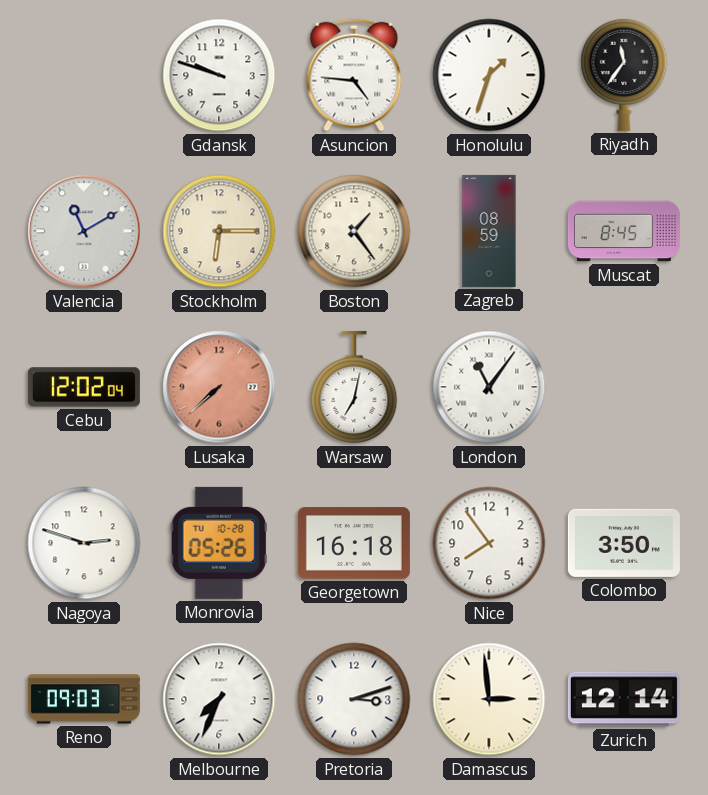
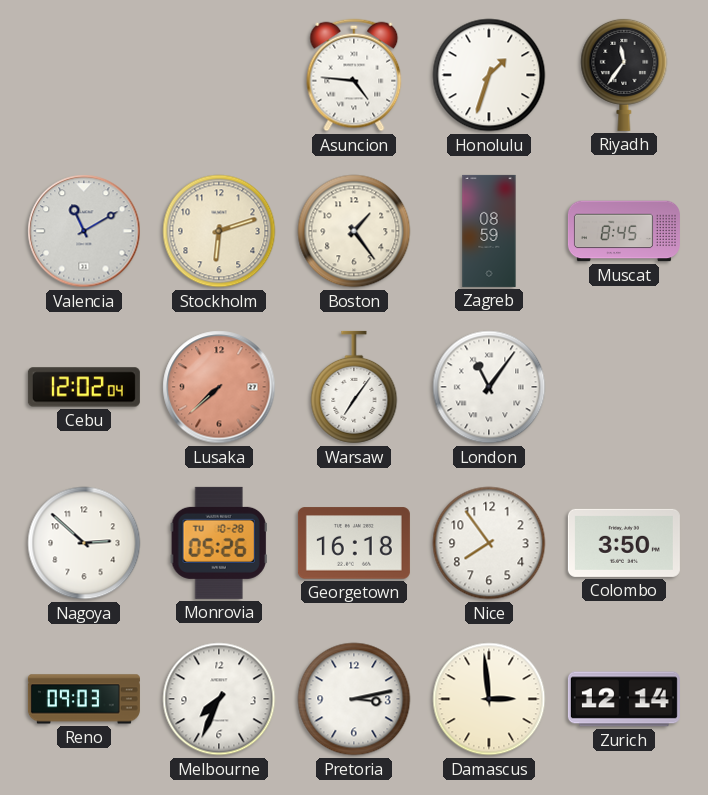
Gdansk: 9:48 -> none (219, 75)
Stockholm: 6:15 -> 6:12 (219, 231)
Warsaw: 7:02 -> 7:06 (354, 387)
Nagoya: 2:48 -> 2:52 (84, 543)
Pretoria: 3:12 -> 3:13 (354, 699)
